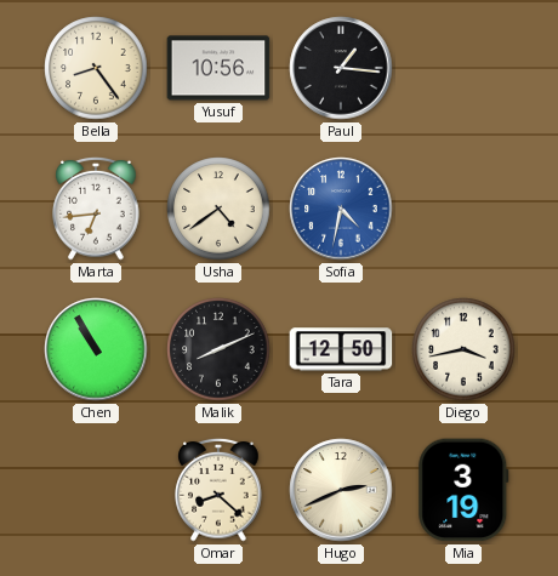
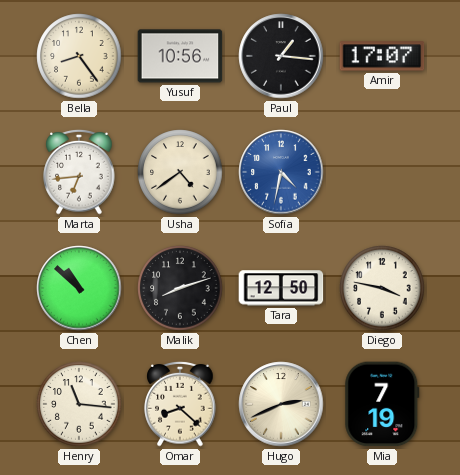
Amir: none -> 17:07 (382, 56)
Chen: 10:55 -> 10:52 (79, 288)
Malik: 8:11 -> 8:12 (180, 288)
Diego: 3:43 -> 3:47 (382, 288)
Henry: none -> 11:16 (79, 404)
Mia: 3:19 -> 7:19 (382, 404)
